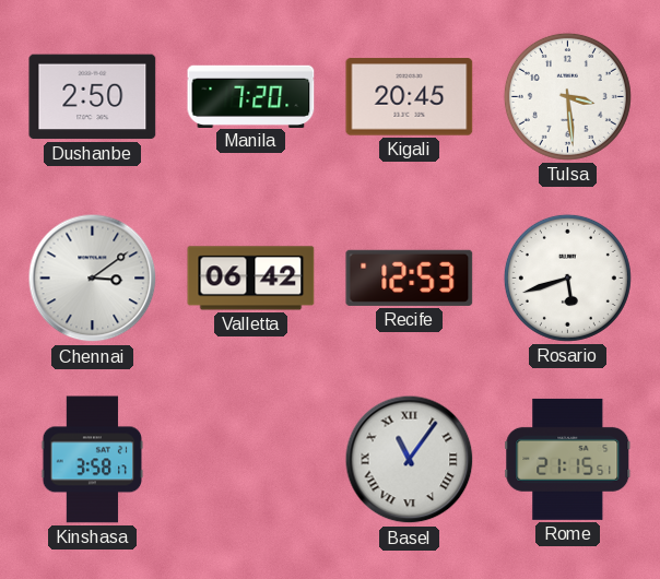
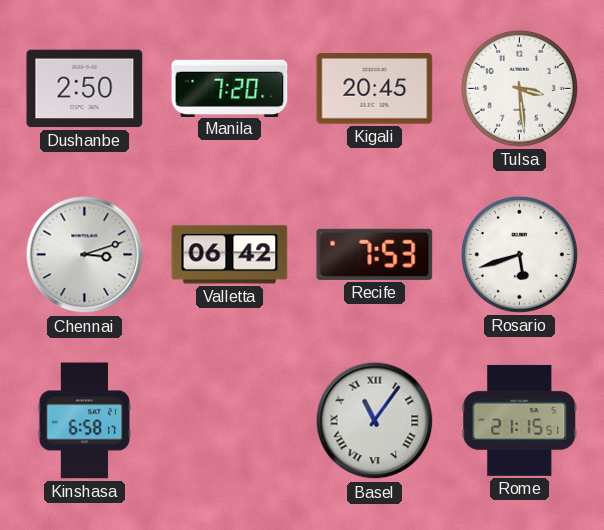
Chennai: 3:09 -> 3:12 (85, 255)
Recife: 12:53 -> 7:53 (375, 254)
Kinshasa: 3:58 -> 6:58 (85, 421)
